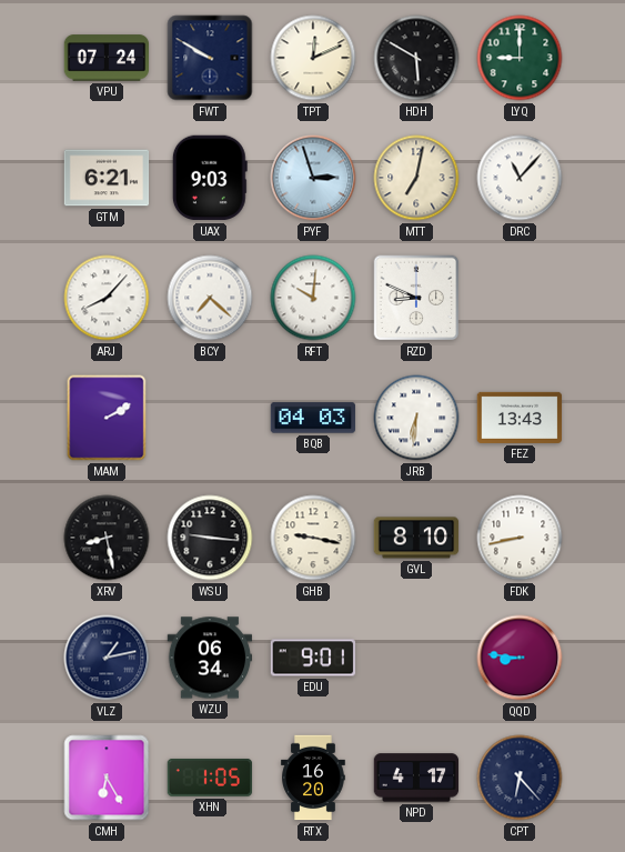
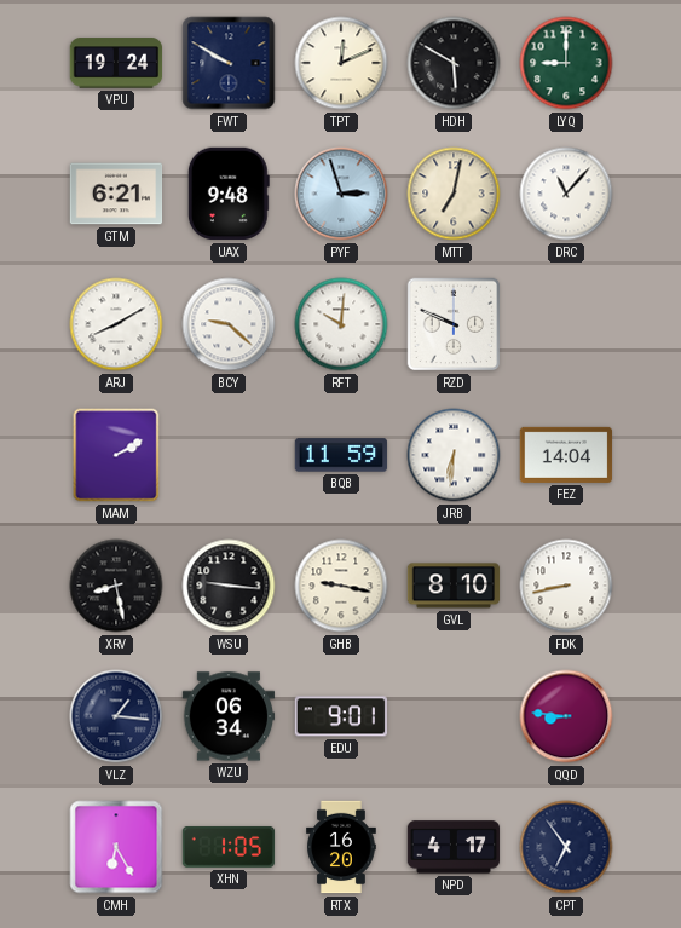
VPU: 07:24 -> 19:24 (116, 63)
UAX: 9:03 -> 9:48 (229, 194)
ARJ: 8:07 -> 8:10 (116, 324)
BCY: 7:22 -> 9:22 (229, 324)
RZD: 8:49 -> 9:49 (454, 324)
BQB: 04:03 -> 11:59 (341, 455)
FEZ: 13:43 -> 14:04 (566, 455)
VLZ: 1:13 -> 1:16 (116, 716)
CPT: 6:23 -> 6:54 (566, 847)
